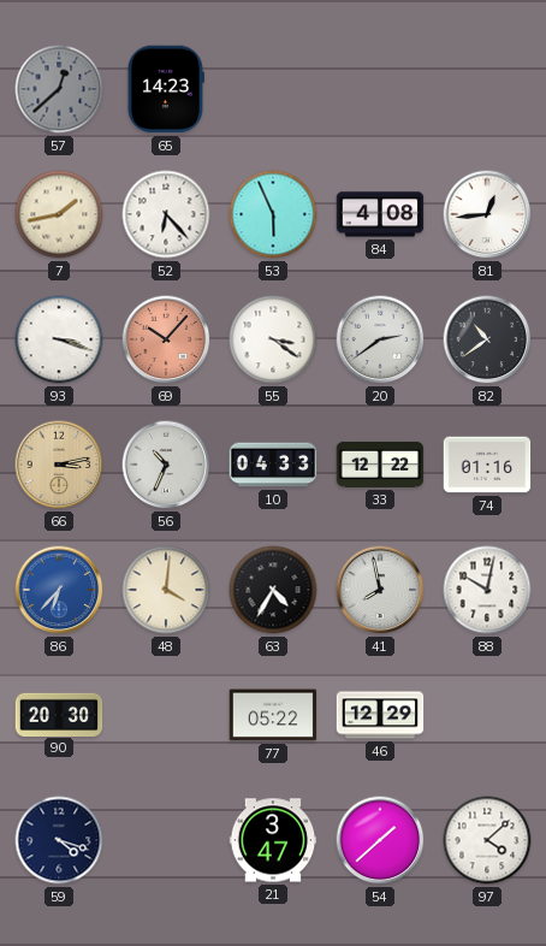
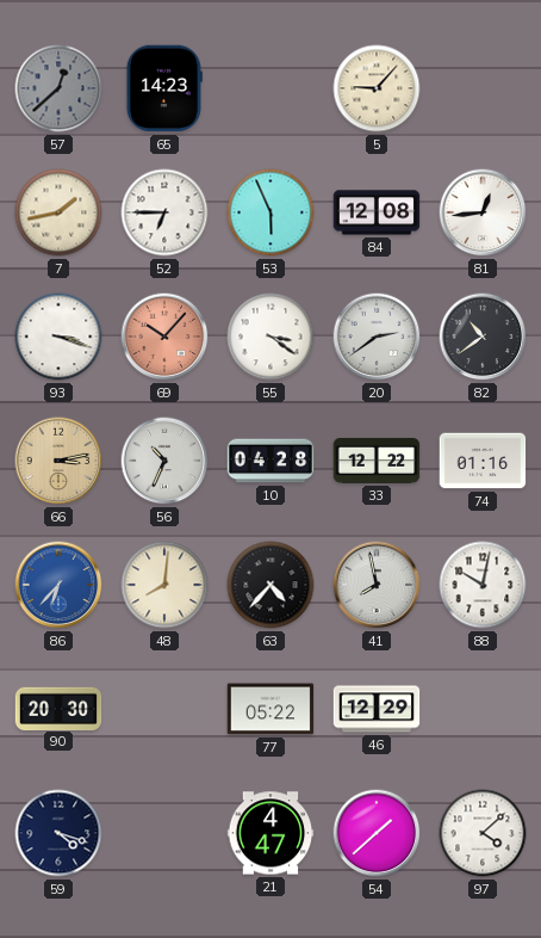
5: none -> 9:07 (377, 88)
52: 6:23 -> 6:45 (164, 212)
84: 4:08 -> 12:08 (377, 212)
10: 04:33 -> 04:28 (270, 461)
48: 4:01 -> 8:01 (164, 585)
63: 4:35 -> 4:37 (270, 585)
21: 3:47 -> 4:47 (270, 833)
